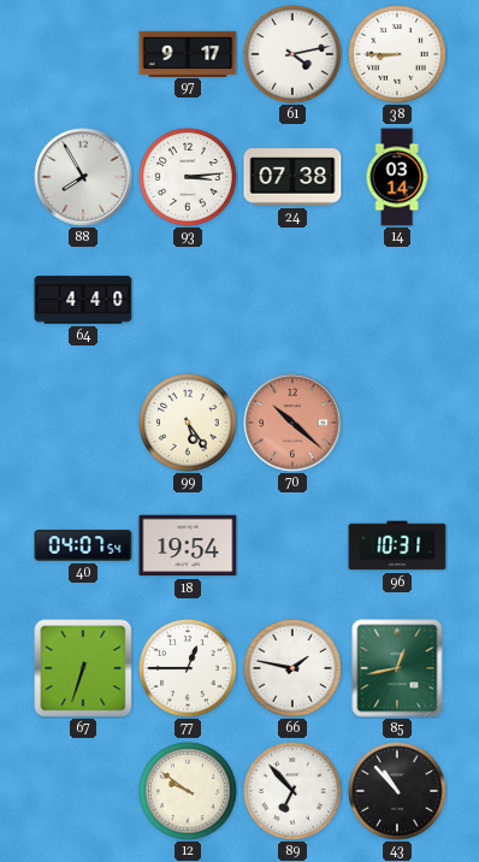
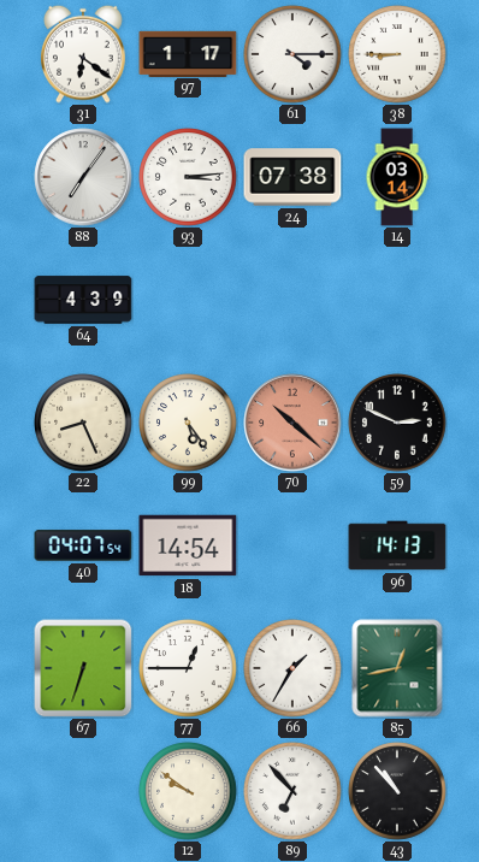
31: none -> 6:21 (84, 54)
97: 9:17 -> 1:17 (188, 53)
61: 4:13 -> 4:15 (292, 54)
88: 7:55 -> 7:06 (83, 177)
64: 4:40 -> 4:39 (83, 300)
22: none -> 8:26 (83, 423)
59: none -> 2:49 (397, 423)
18: 19:54 -> 14:54 (188, 545)
96: 10:31 -> 14:13 (397, 545)
66: 1:47 -> 1:35 (292, 668)
